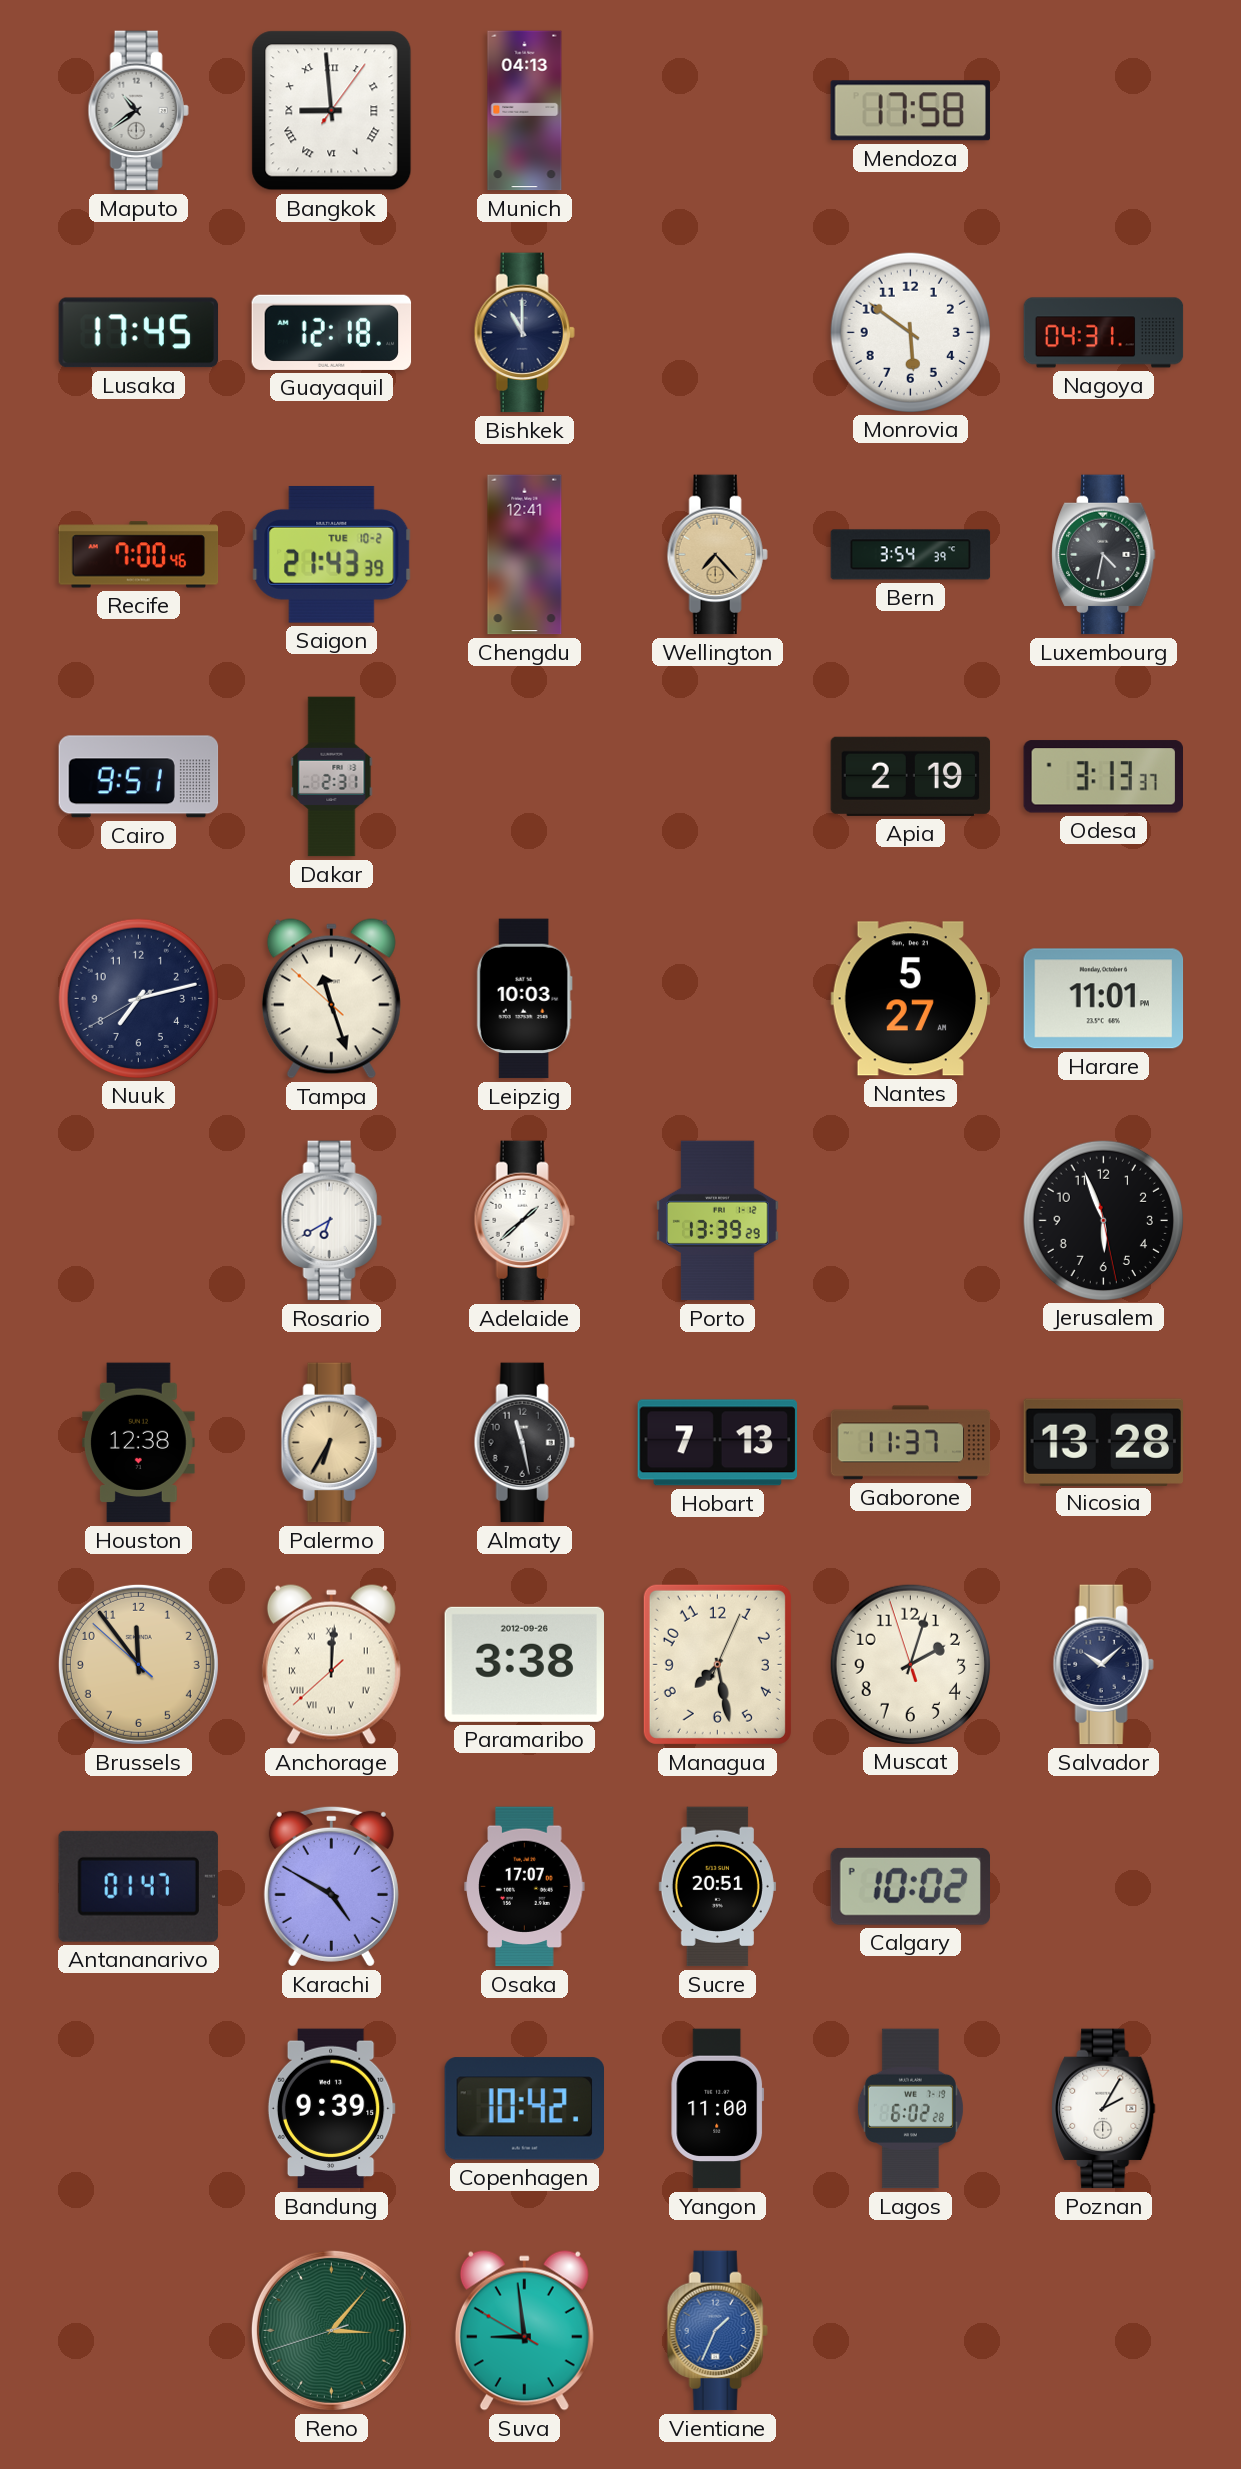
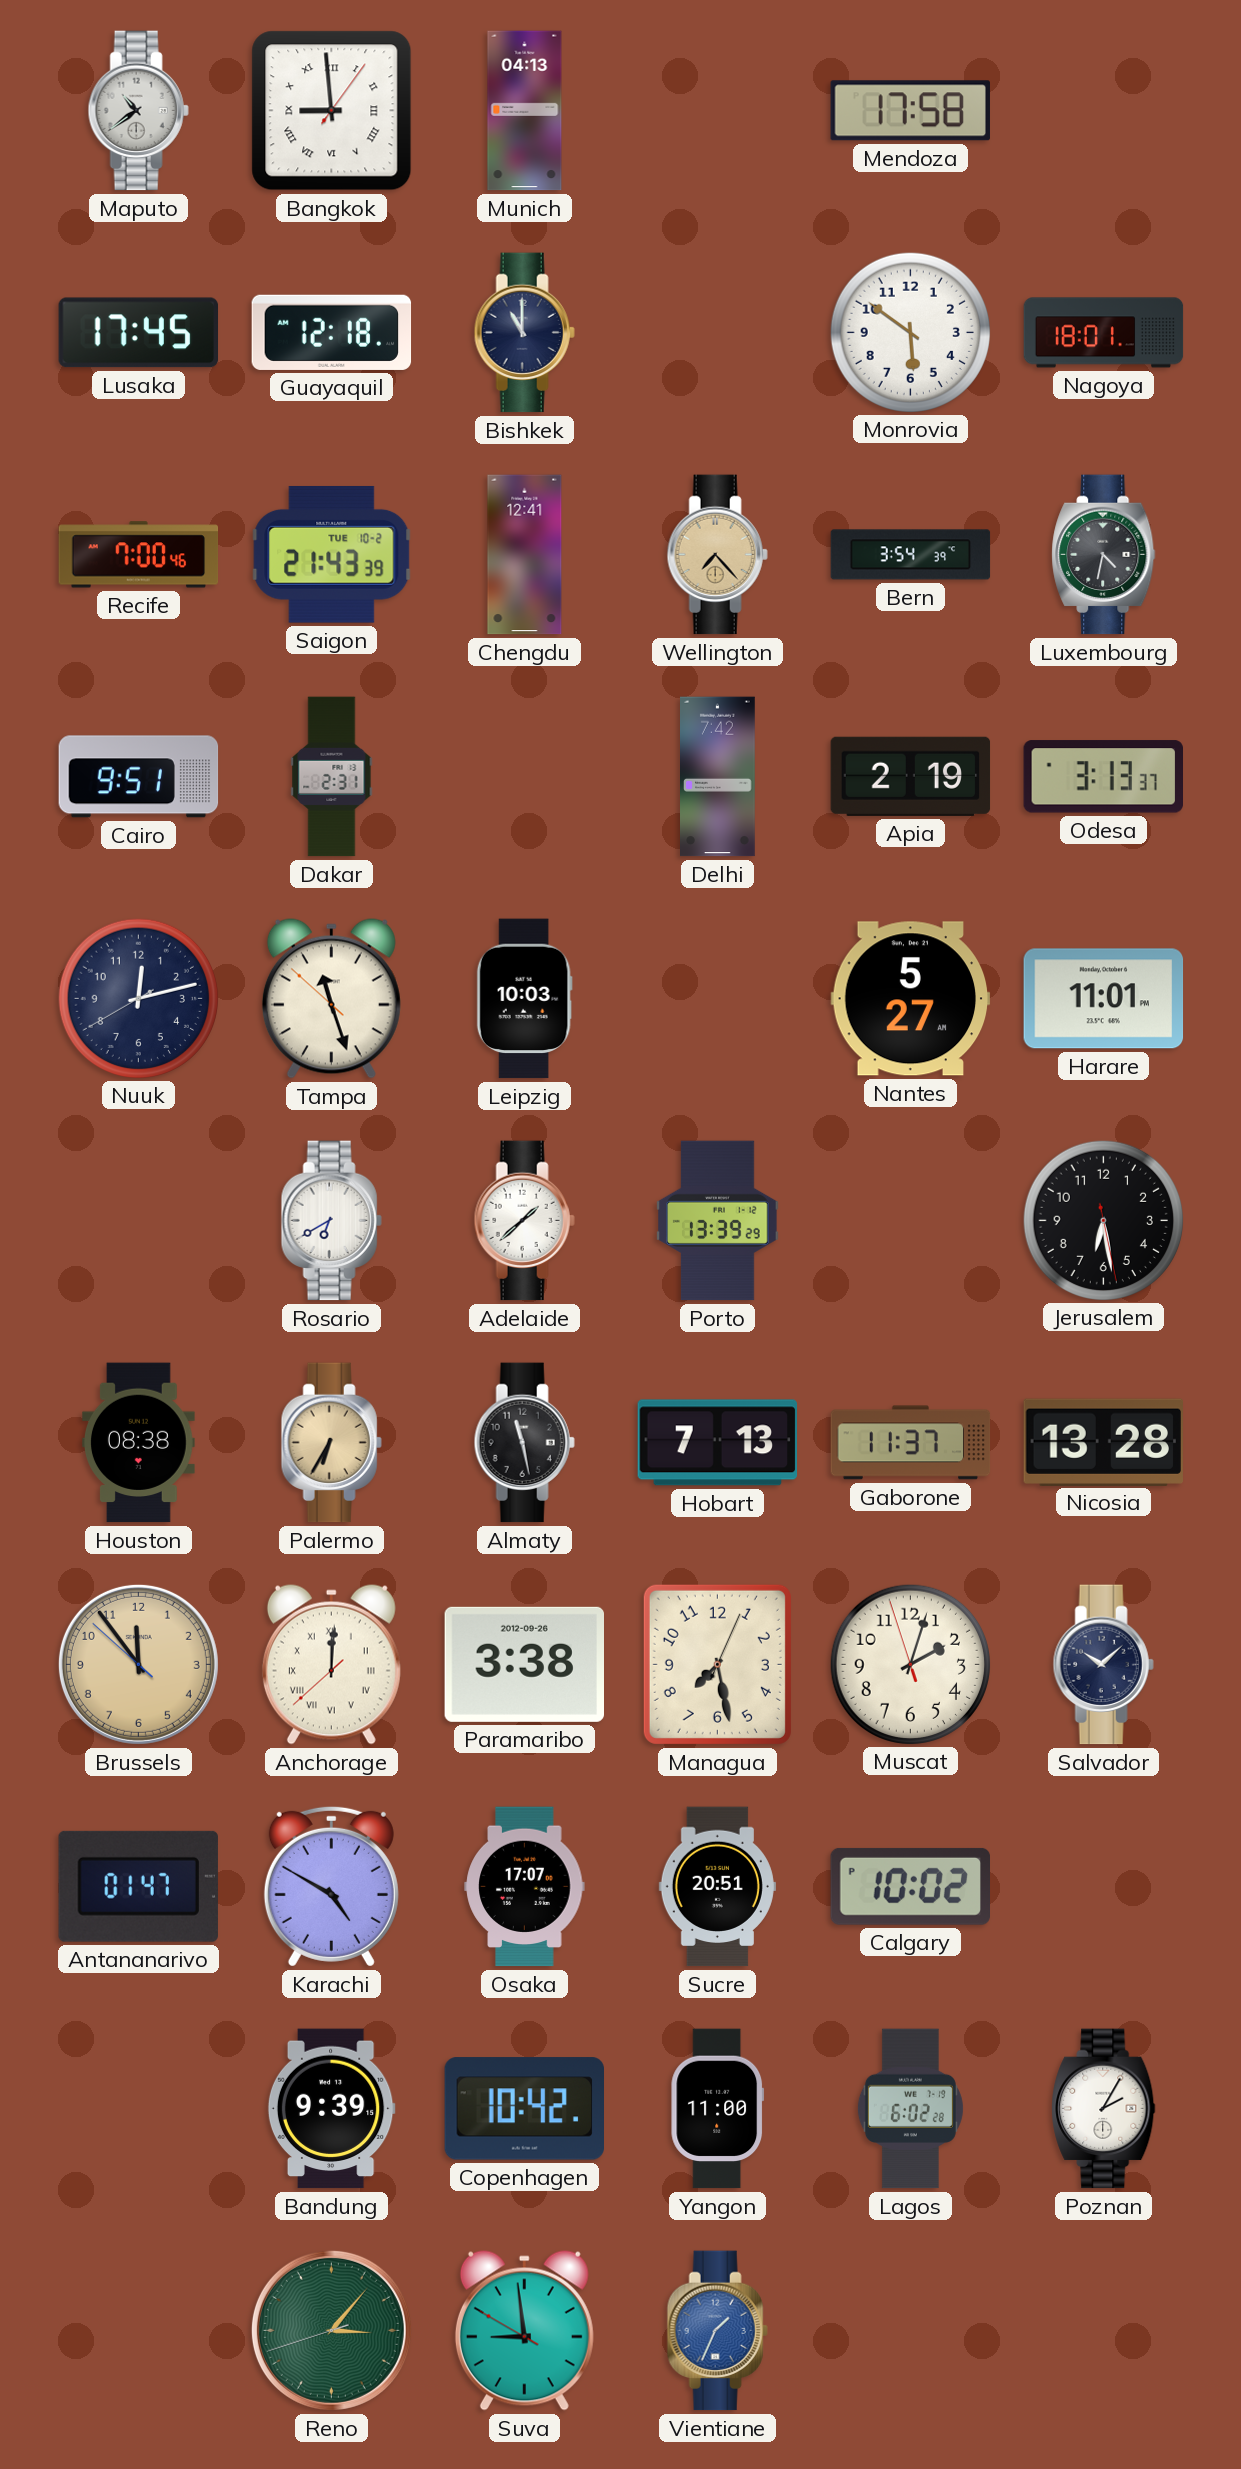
Nagoya: 04:31 -> 18:01 (1104, 333)
Delhi: none -> 7:42 (718, 777)
Nuuk: 7:12 -> 12:12 (138, 998)
Jerusalem: 5:56 -> 6:28 (1103, 1220)
Houston: 12:38 -> 08:38 (138, 1443)
